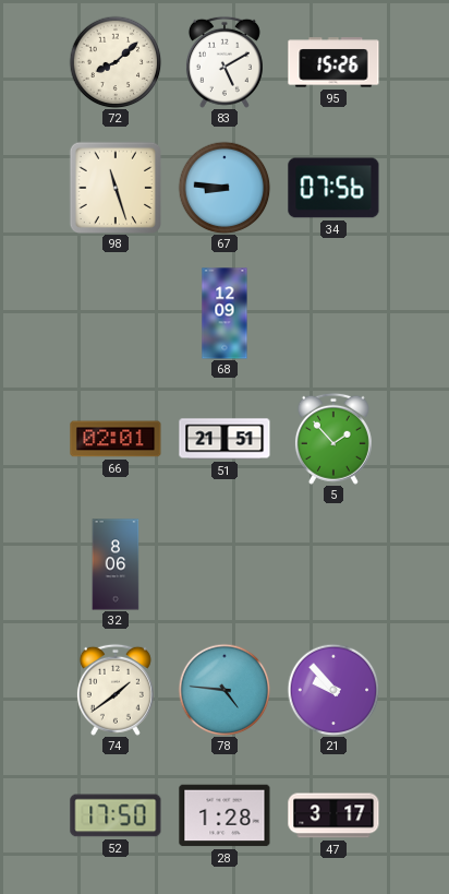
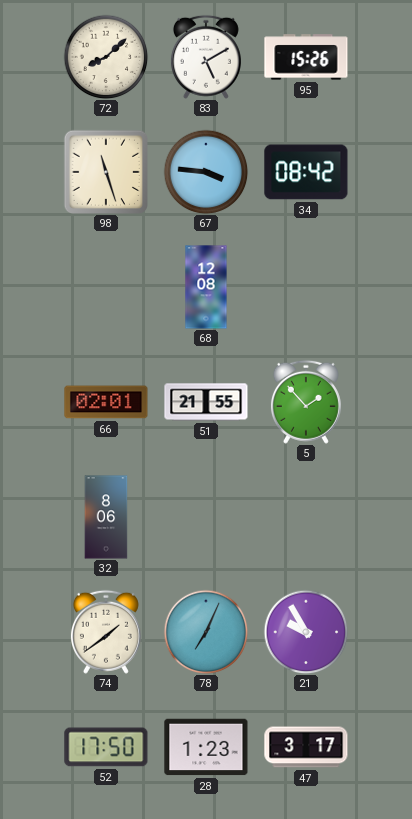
67: 8:46 -> 3:46 (206, 172)
34: 07:56 -> 08:42 (306, 172)
68: 12:09 -> 12:08 (206, 287)
51: 21:51 -> 21:55 (206, 402)
78: 4:46 -> 7:04 (206, 632)
21: 9:53 -> 9:55 (306, 632)
28: 1:28 -> 1:23 (206, 747)
